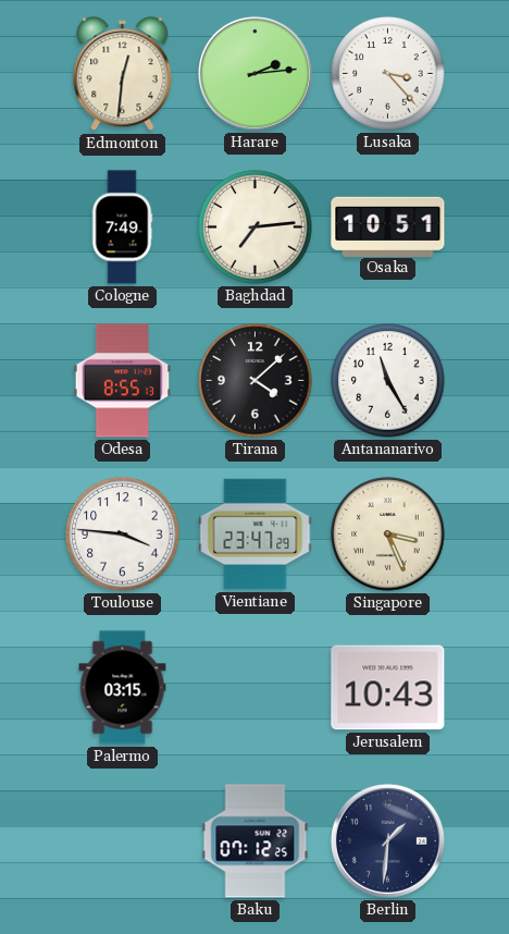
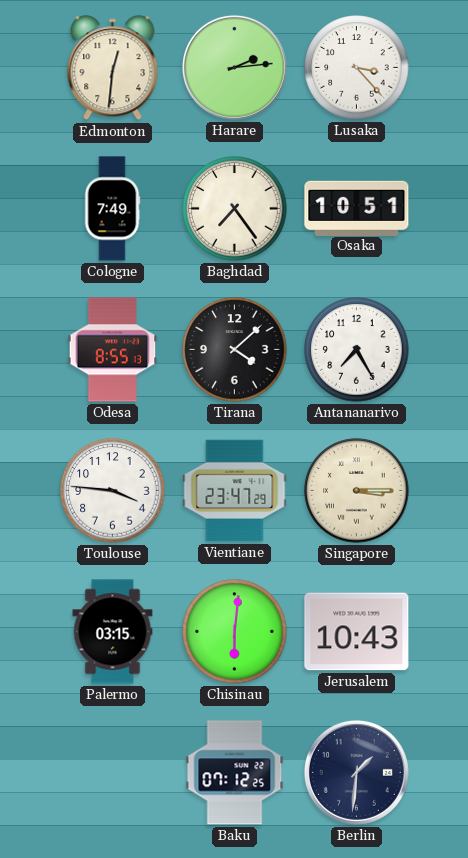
Baghdad: 7:14 -> 7:24 (235, 209)
Antananarivo: 11:25 -> 7:25 (357, 350)
Singapore: 3:26 -> 3:15 (357, 491)
Chisinau: none -> 6:01 (235, 632)
